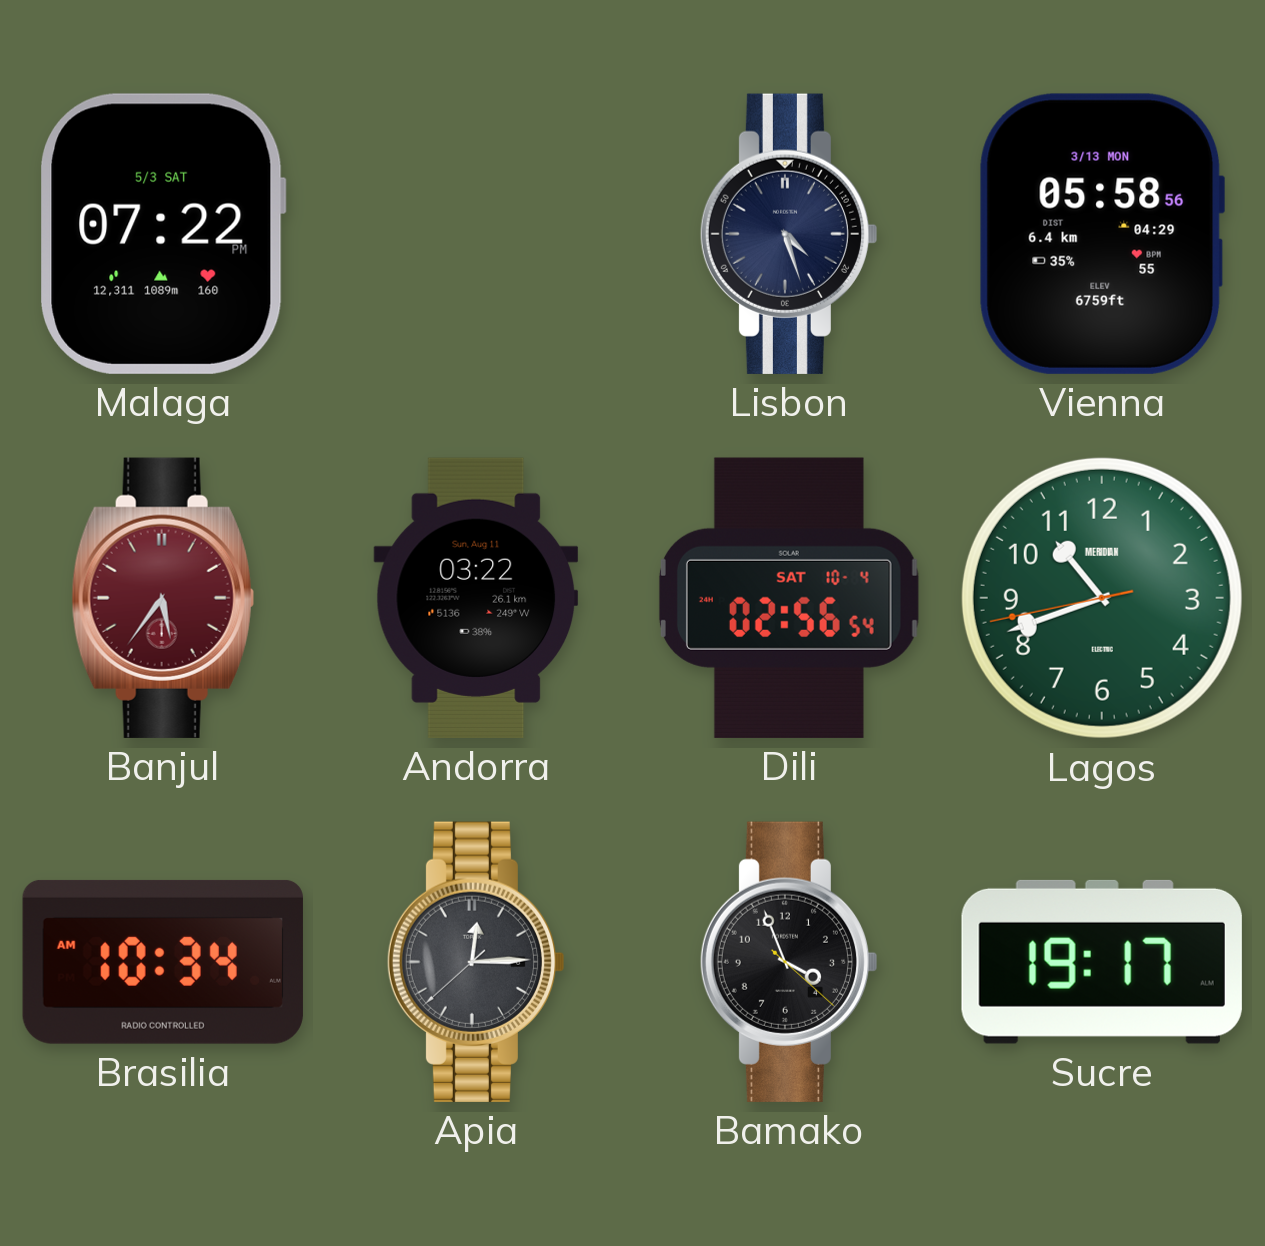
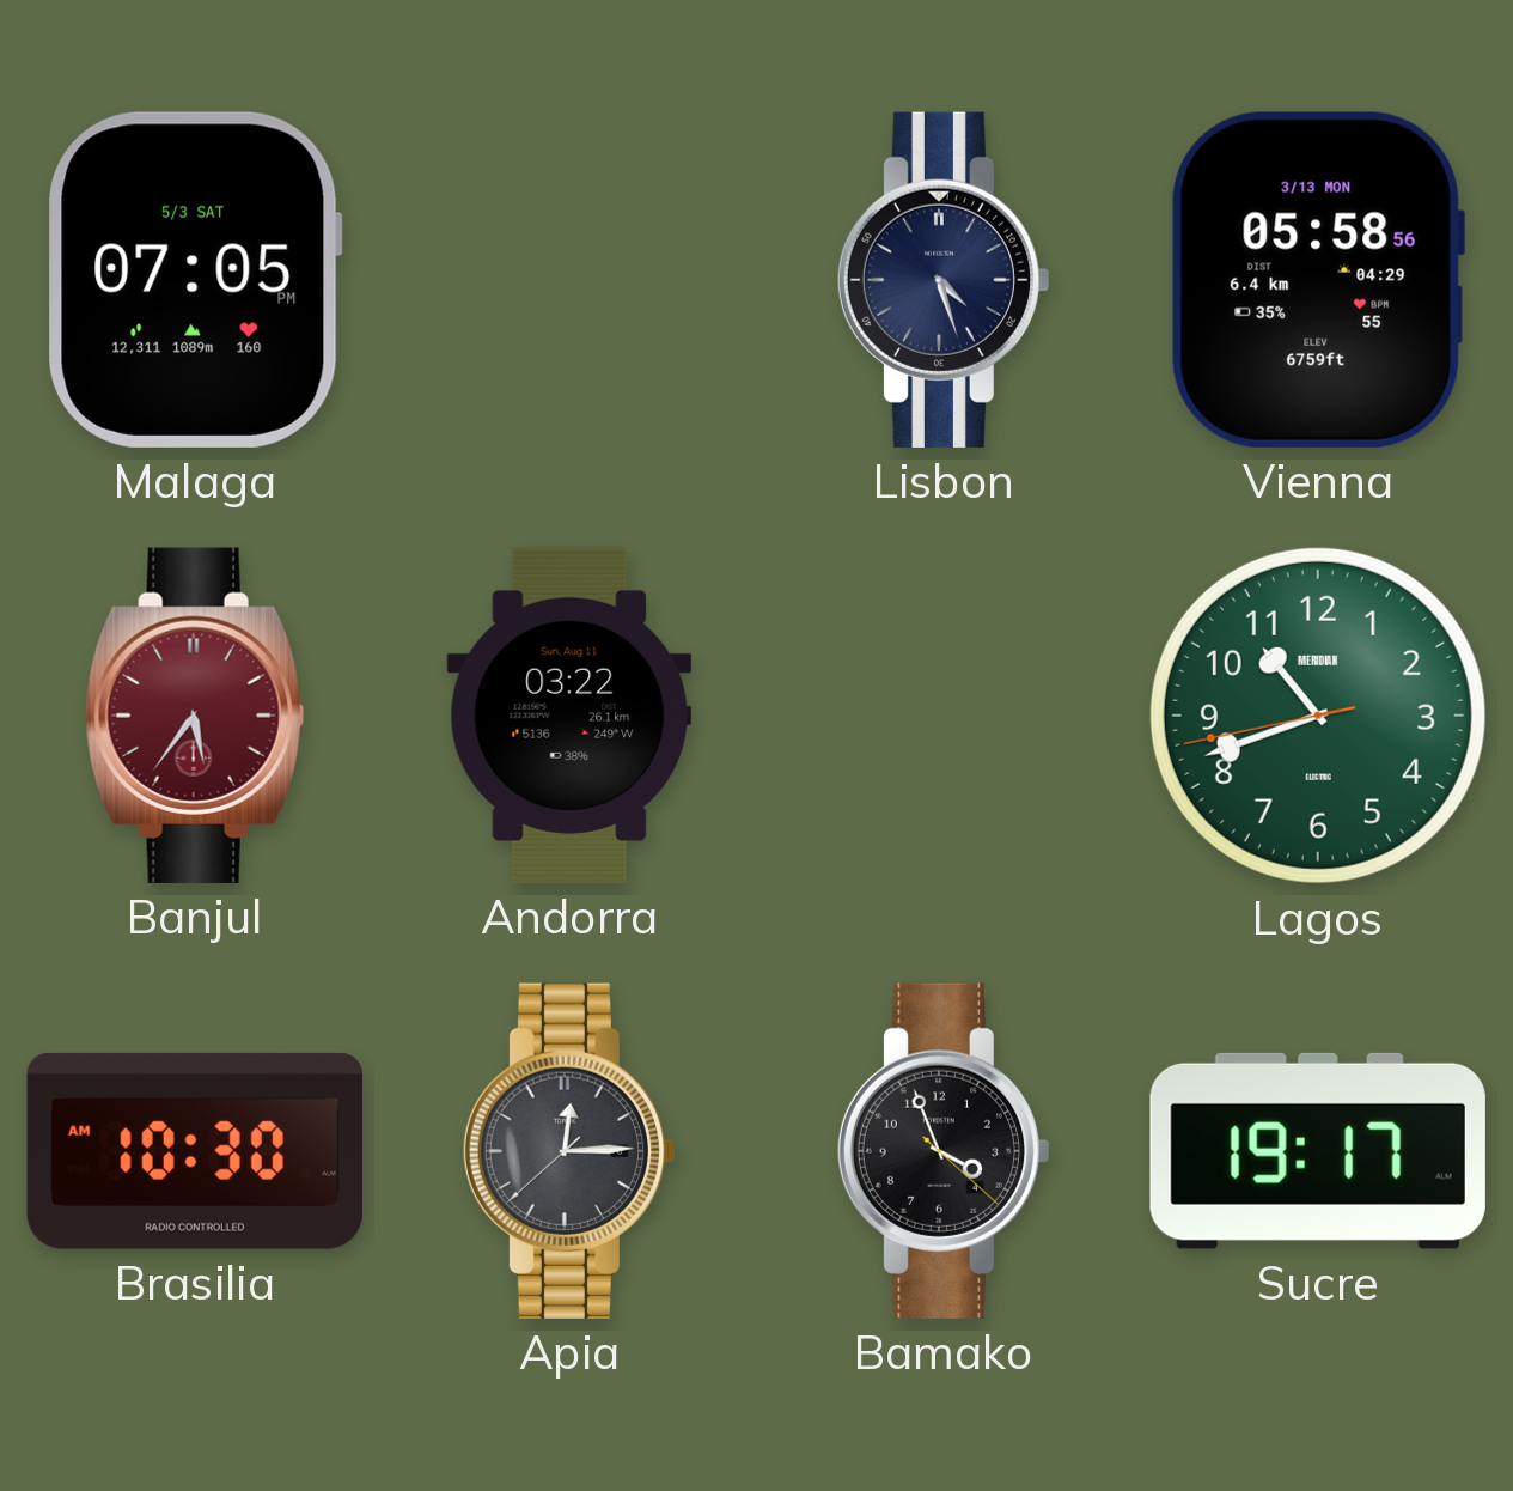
Malaga: 07:22 -> 07:05 (195, 280)
Dili: 02:56 -> none (789, 598)
Brasilia: 10:34 -> 10:30 (195, 1151)
